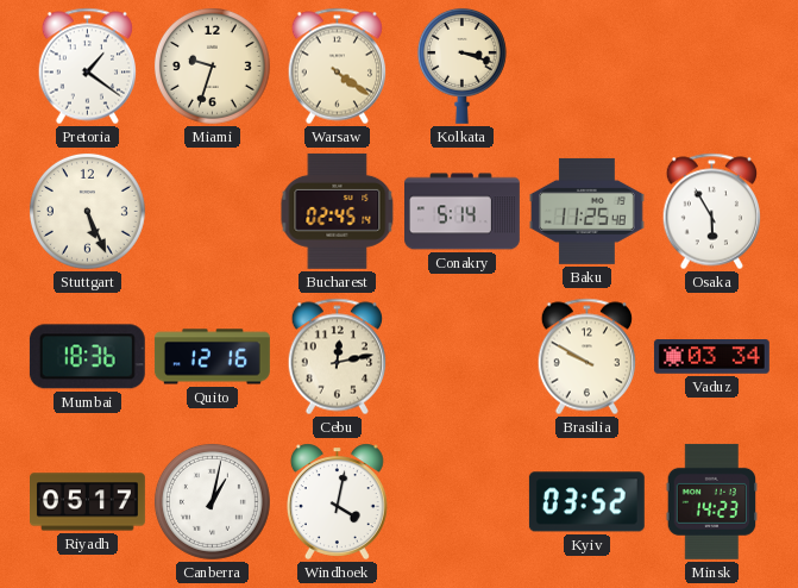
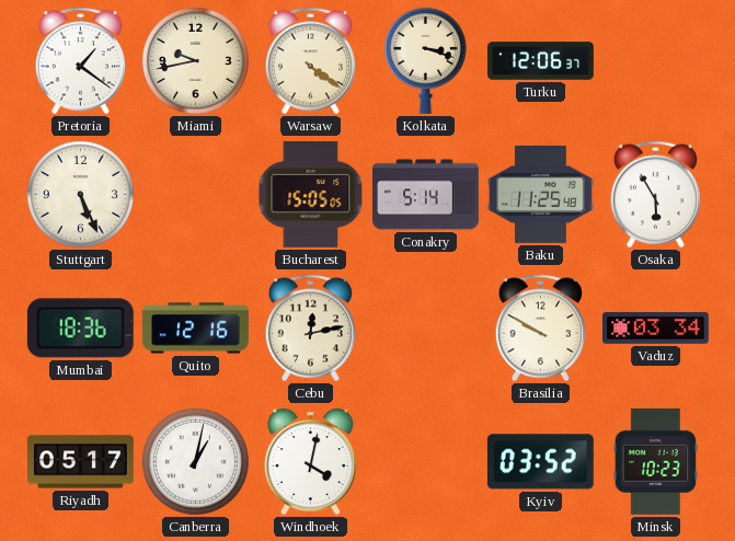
Miami: 9:33 -> 9:43 (195, 60)
Turku: none -> 12:06 (541, 61)
Bucharest: 02:45 -> 15:05 (311, 194)
Minsk: 14:23 -> 10:23 (655, 461)
